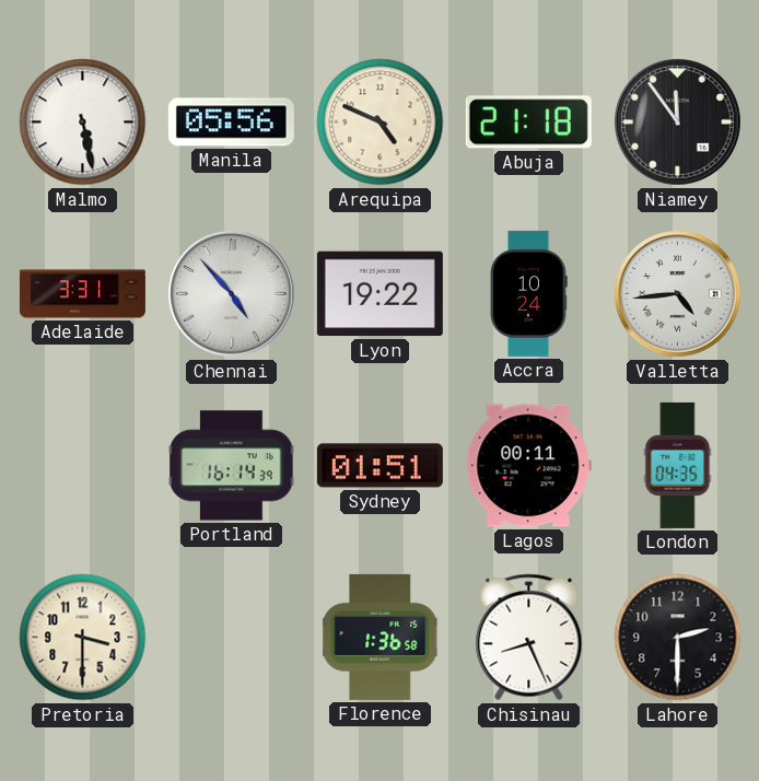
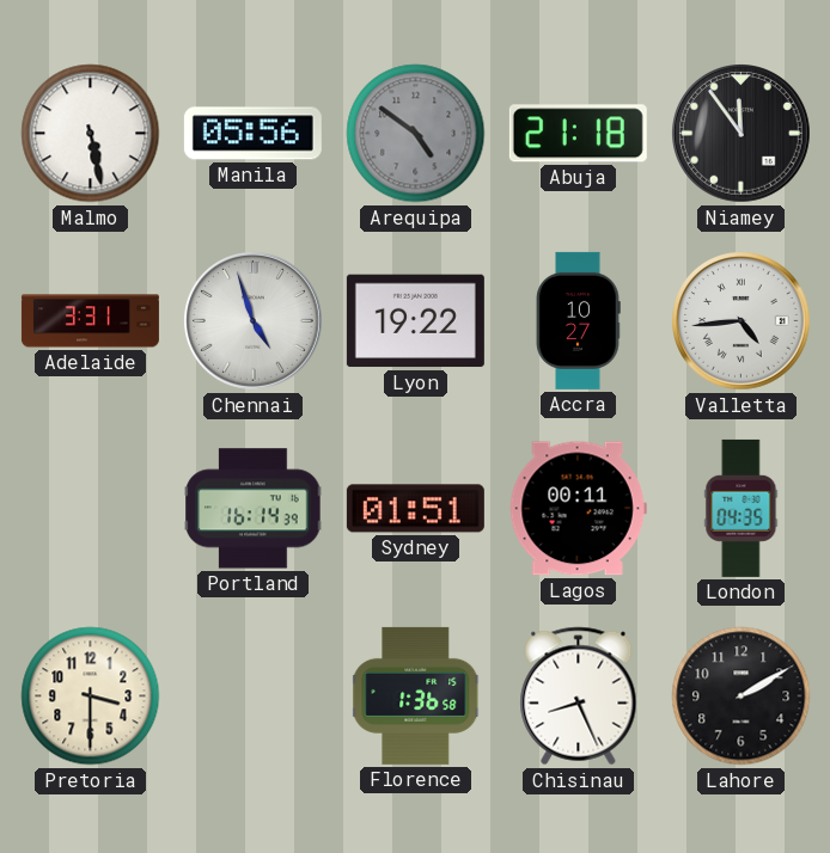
Arequipa: 4:49 -> 4:51 (416, 134)
Arequipa dial: cream -> grey (416, 134)
Chennai: 4:53 -> 4:57 (254, 321)
Accra: 10:24 -> 10:27 (578, 320)
Lahore: 2:30 -> 2:10 (741, 696)
